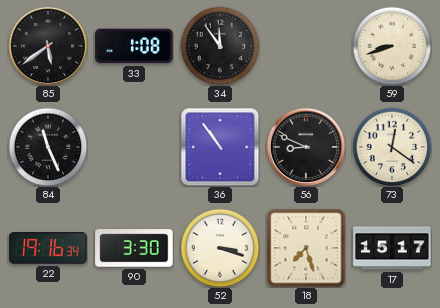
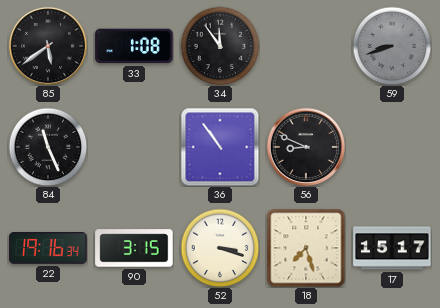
59 dial: cream -> grey (392, 46)
73: 12:21 -> none (392, 147)
90: 3:30 -> 3:15 (134, 248)
